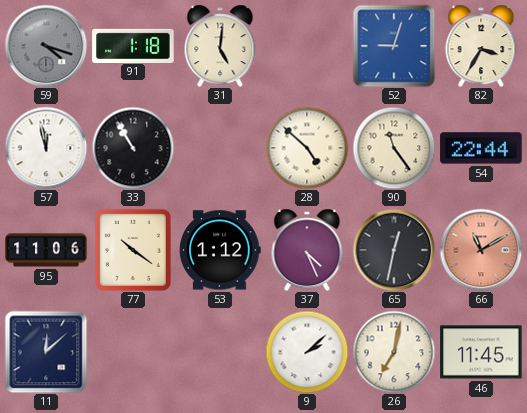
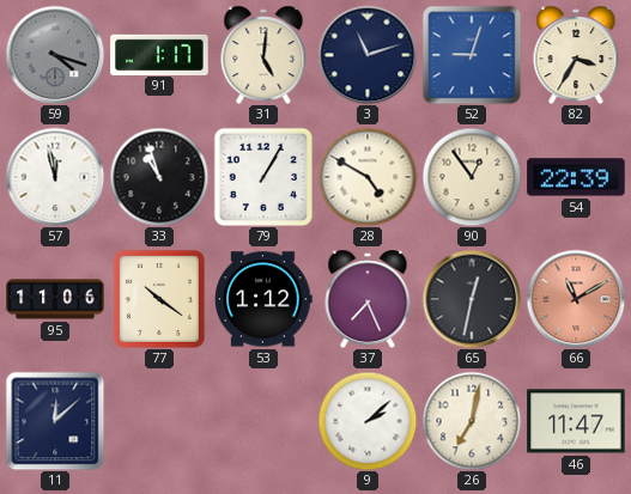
91: 1:18 -> 1:17 (159, 54)
3: none -> 11:12 (368, 55)
33: 10:55 -> 10:57 (159, 177)
79: none -> 1:05 (262, 176)
28: 4:52 -> 4:50 (368, 177)
90: 11:24 -> 12:54 (472, 177)
54: 22:44 -> 22:39 (576, 177)
37: 4:26 -> 7:26 (368, 299)
46: 11:45 -> 11:47 (576, 421)
